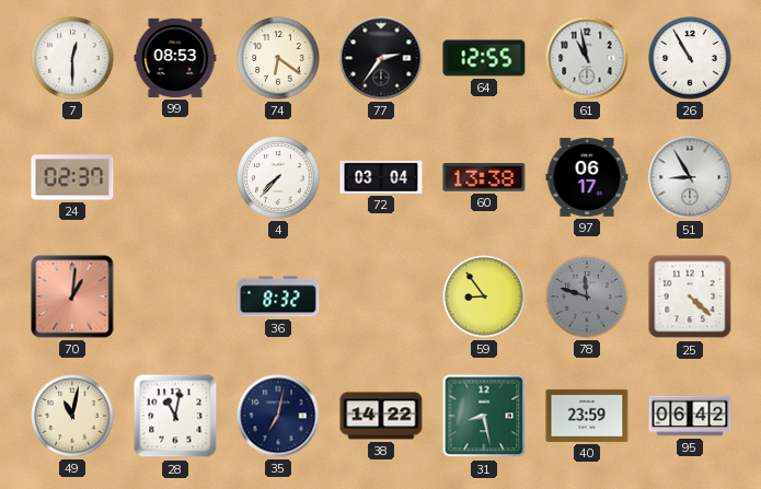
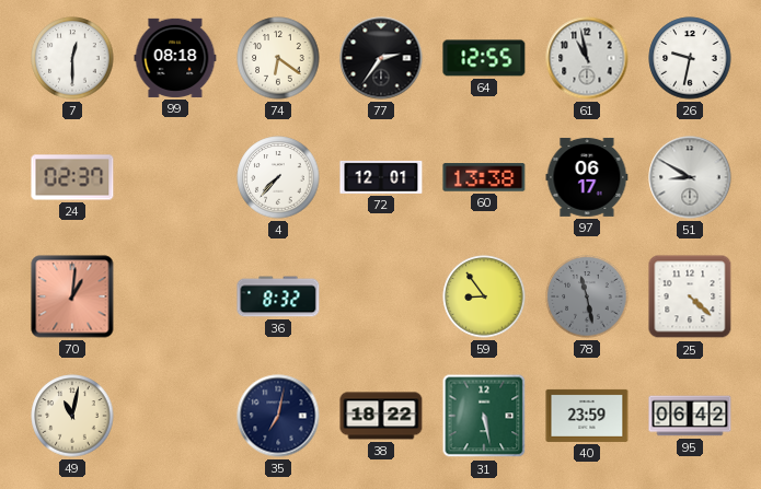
99: 08:53 -> 08:18 (175, 58)
26: 10:55 -> 9:32 (690, 58)
72: 03:04 -> 12:01 (381, 177)
51: 8:55 -> 8:50 (690, 177)
78: 11:48 -> 11:28 (587, 296)
28: 11:02 -> none (175, 416)
38: 14:22 -> 18:22 (381, 416)
31: 8:28 -> 5:28 (484, 416)
